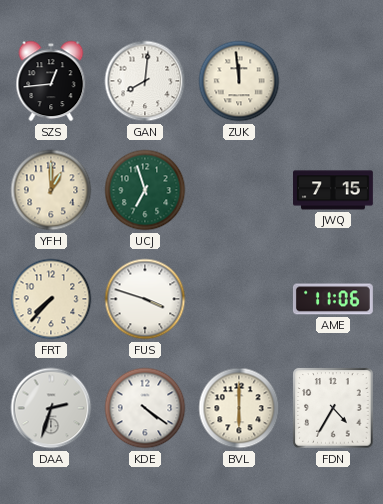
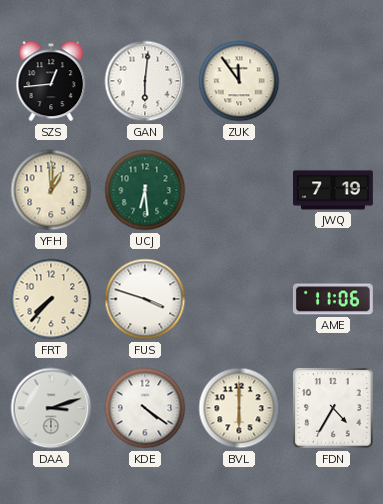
GAN: 8:01 -> 6:01 (145, 81)
ZUK: 11:59 -> 11:54 (239, 81)
UCJ: 6:57 -> 6:29 (145, 190)
JWQ: 7:15 -> 7:19 (334, 190)
DAA: 2:33 -> 3:12 (51, 408)
